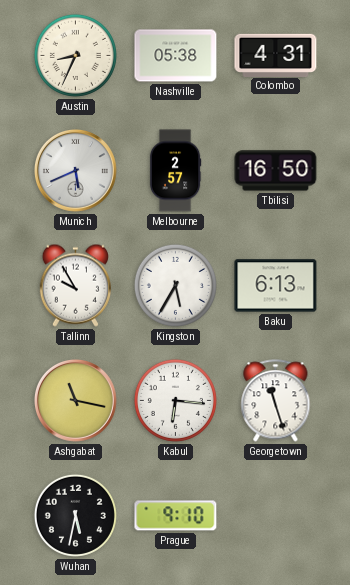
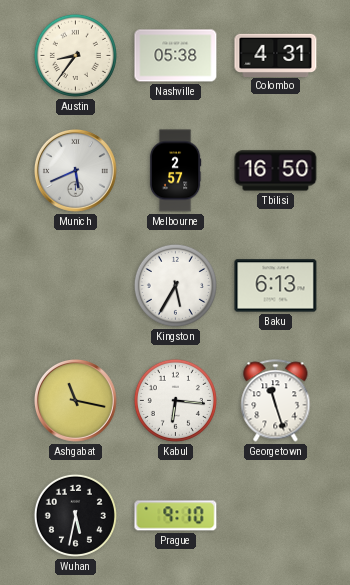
Austin: 8:34 -> 8:36 (75, 55)
Tallinn: 9:55 -> none (75, 285)
